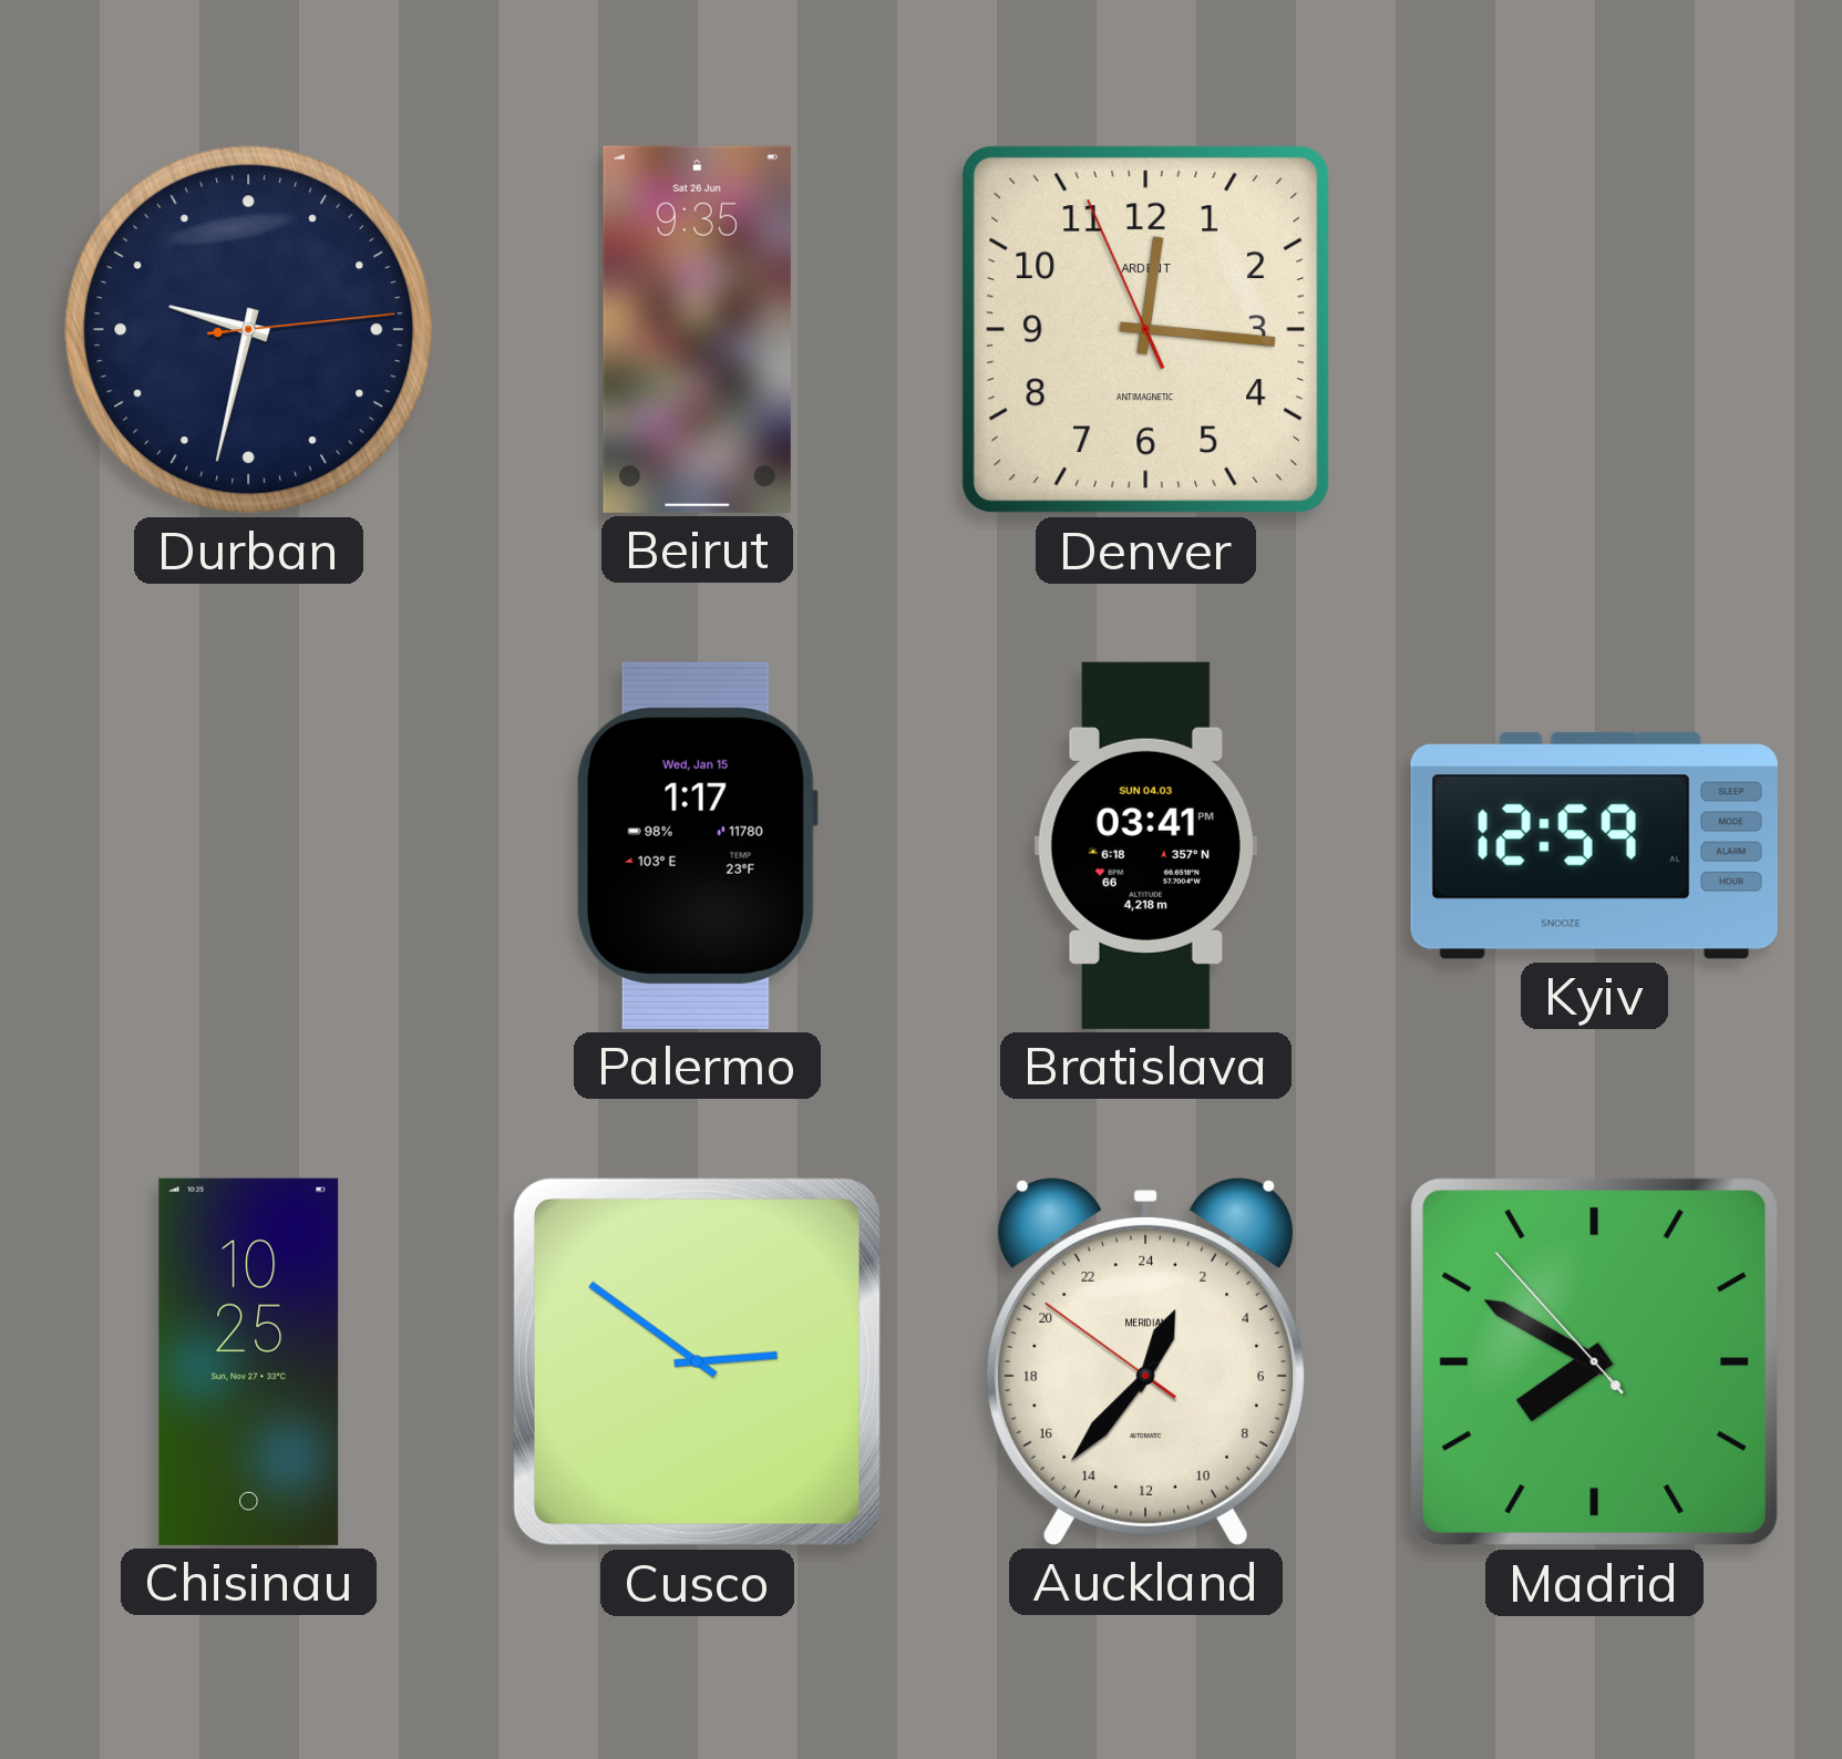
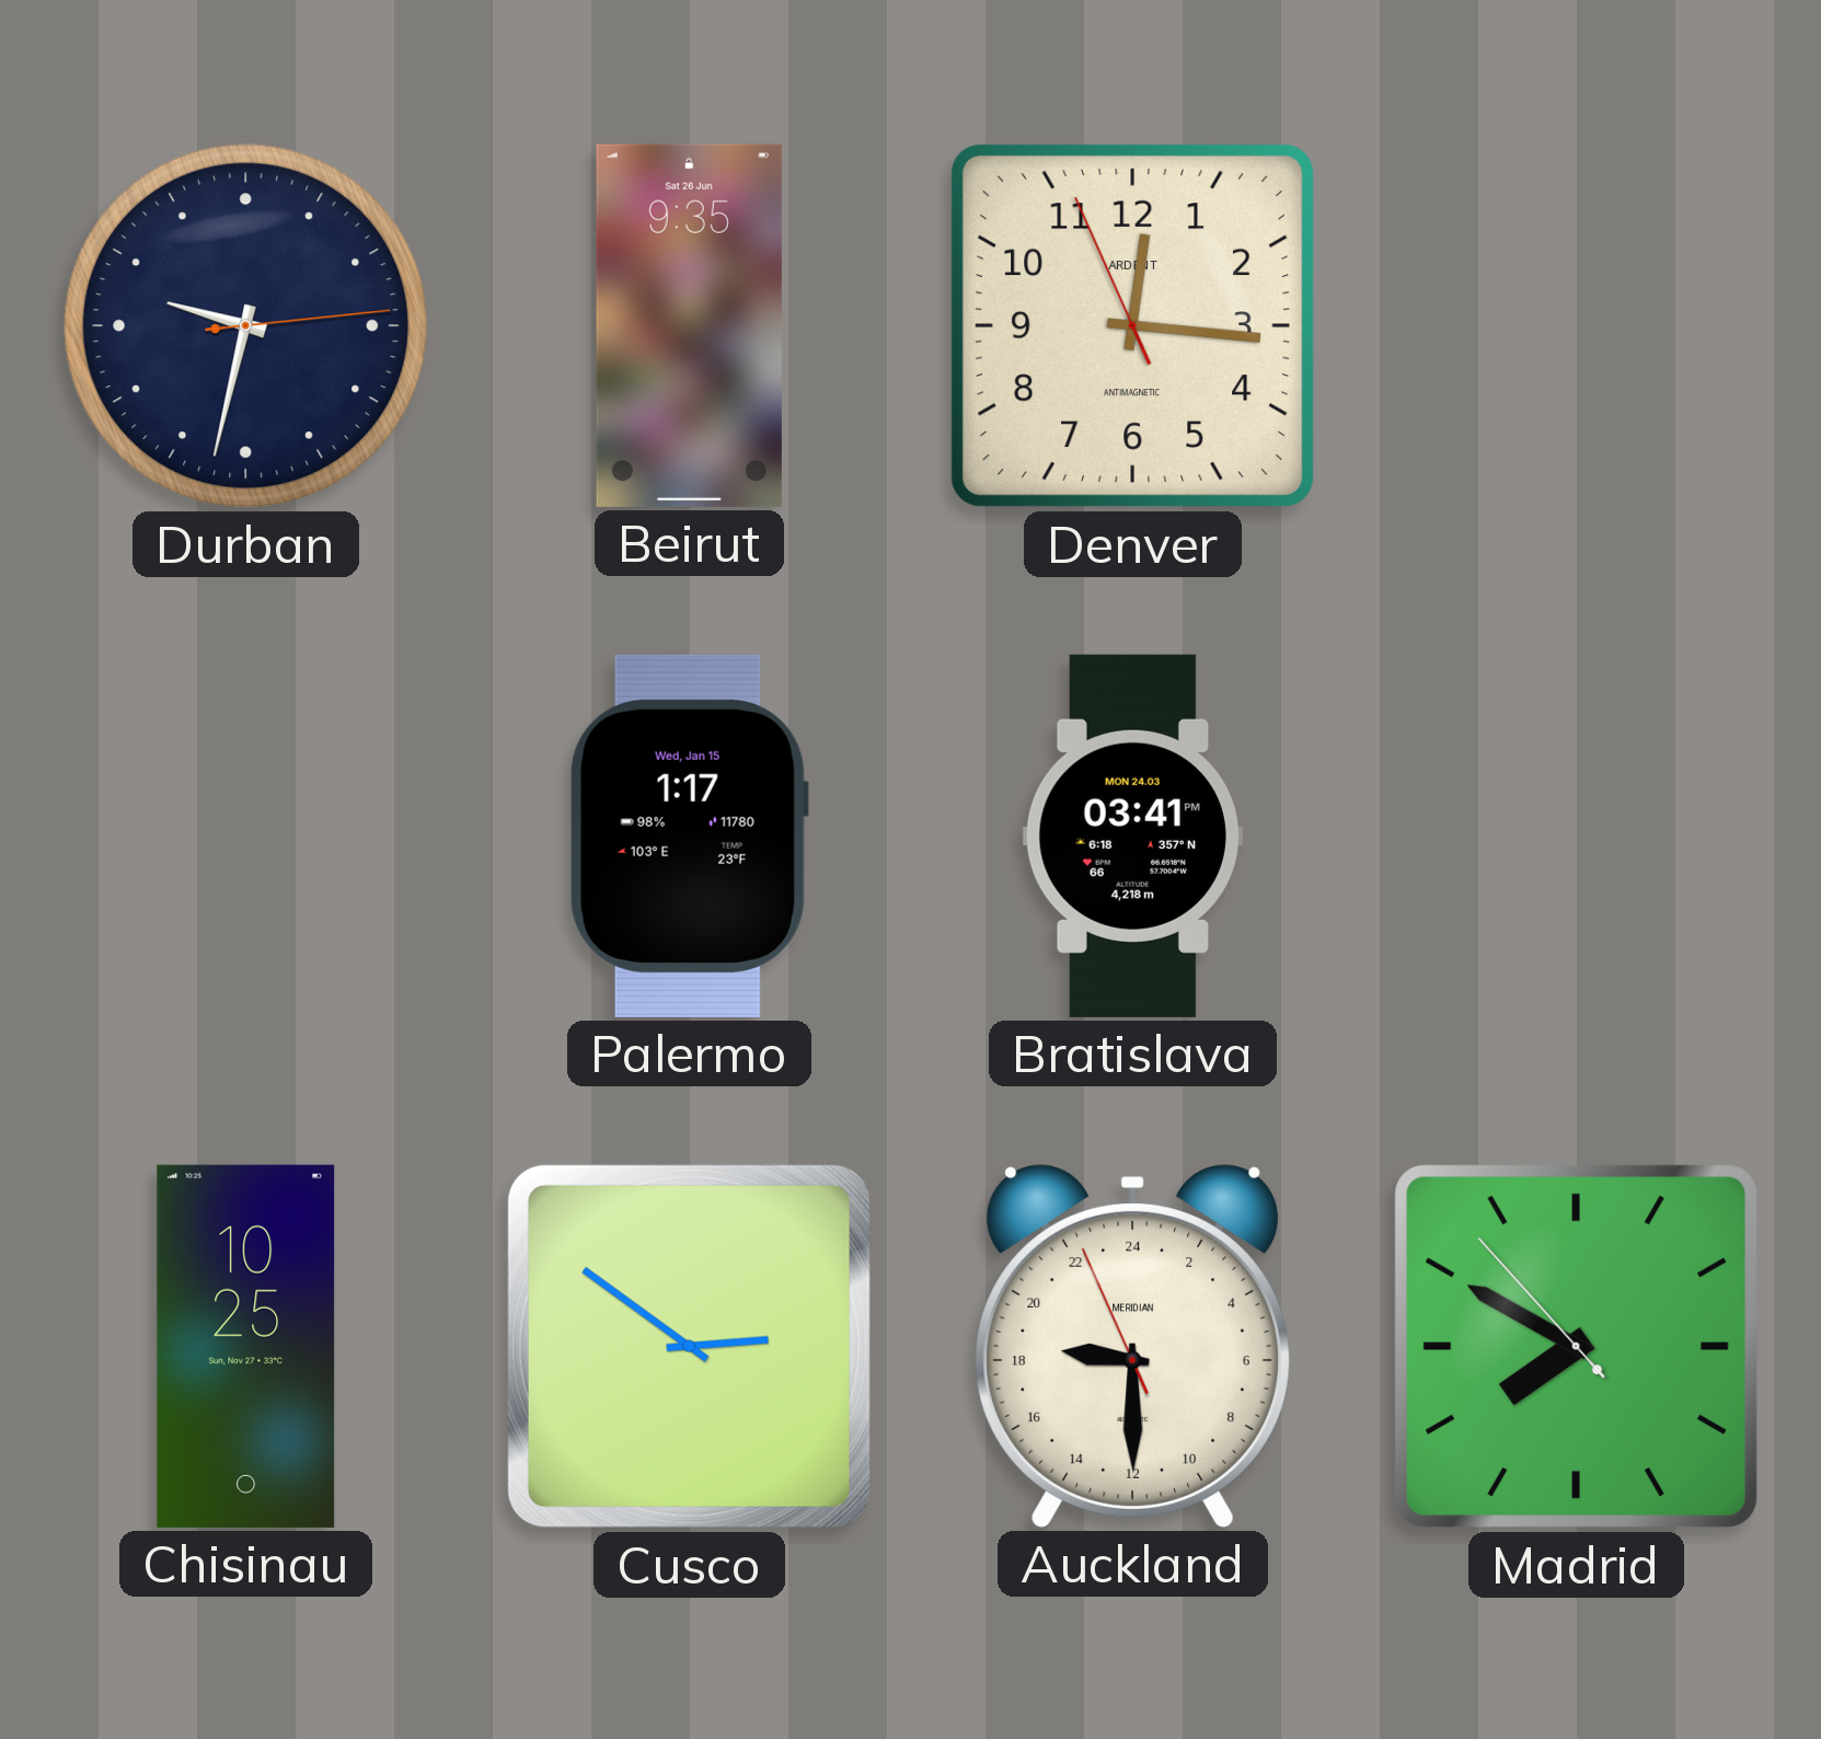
Bratislava date: SUN 04.03 -> MON 24.03 (1132, 836)
Kyiv: 12:59 -> none (1594, 845)
Auckland: 1:36 -> 18:29 (1132, 1346)
